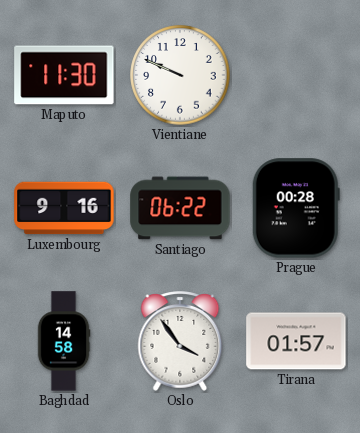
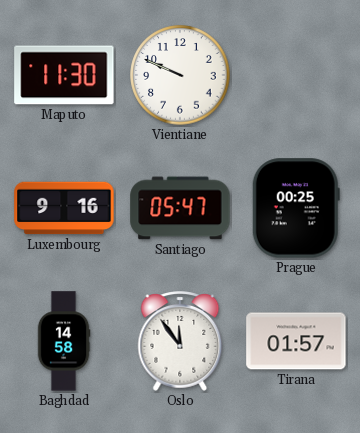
Santiago: 06:22 -> 05:47 (180, 208)
Prague: 00:28 -> 00:25 (296, 208)
Oslo: 3:54 -> 11:54 (180, 341)
